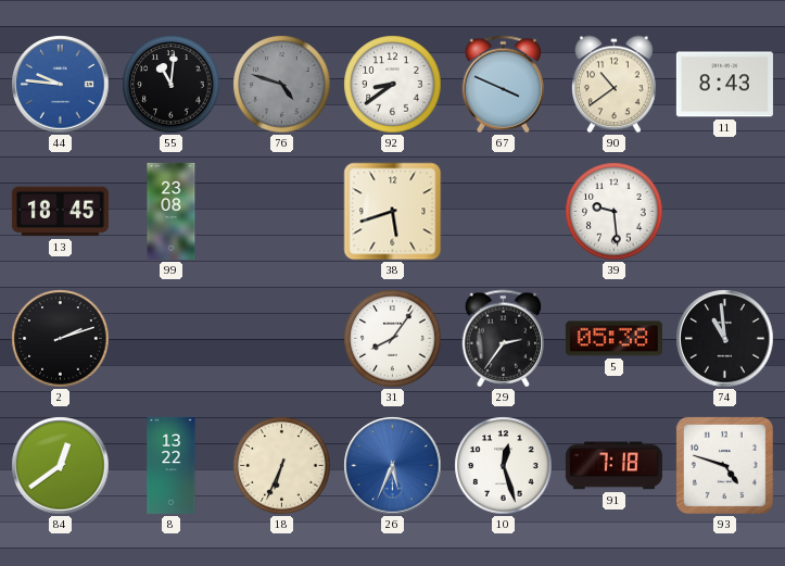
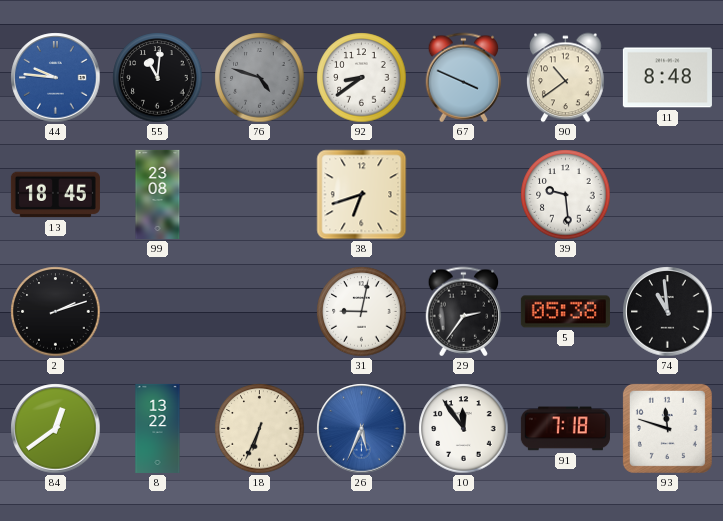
11: 8:43 -> 8:48 (667, 78)
38: 5:42 -> 6:42 (362, 195)
31: 8:06 -> 9:02 (362, 312)
10: 12:27 -> 11:54 (464, 429)
93: 4:48 -> 11:48 (667, 428)
